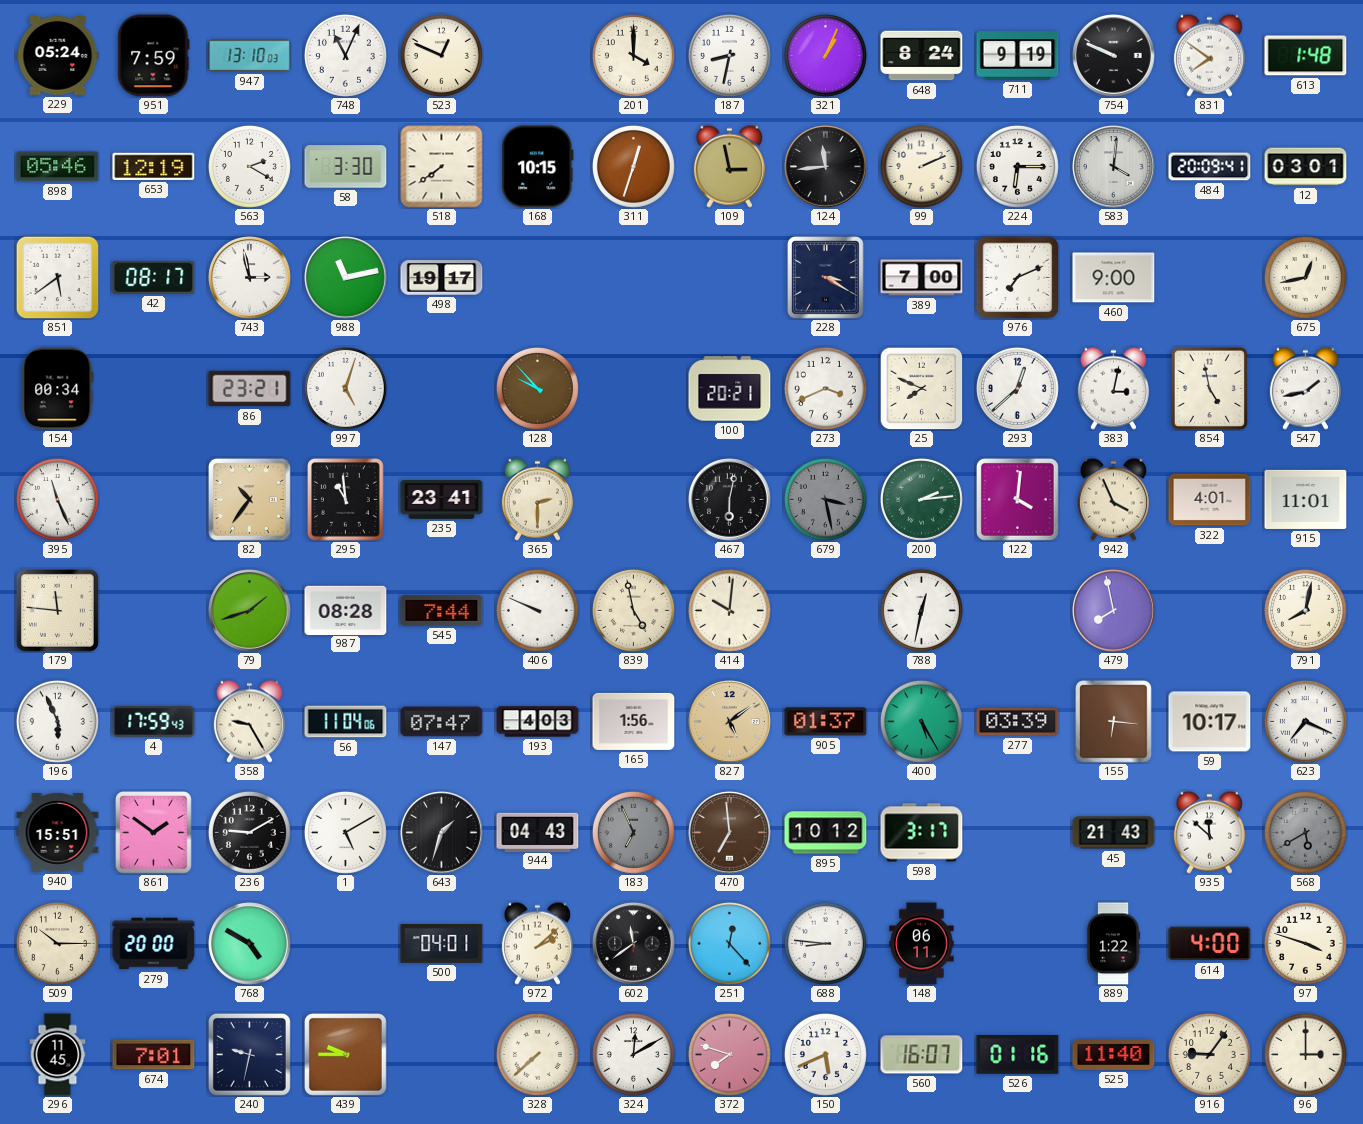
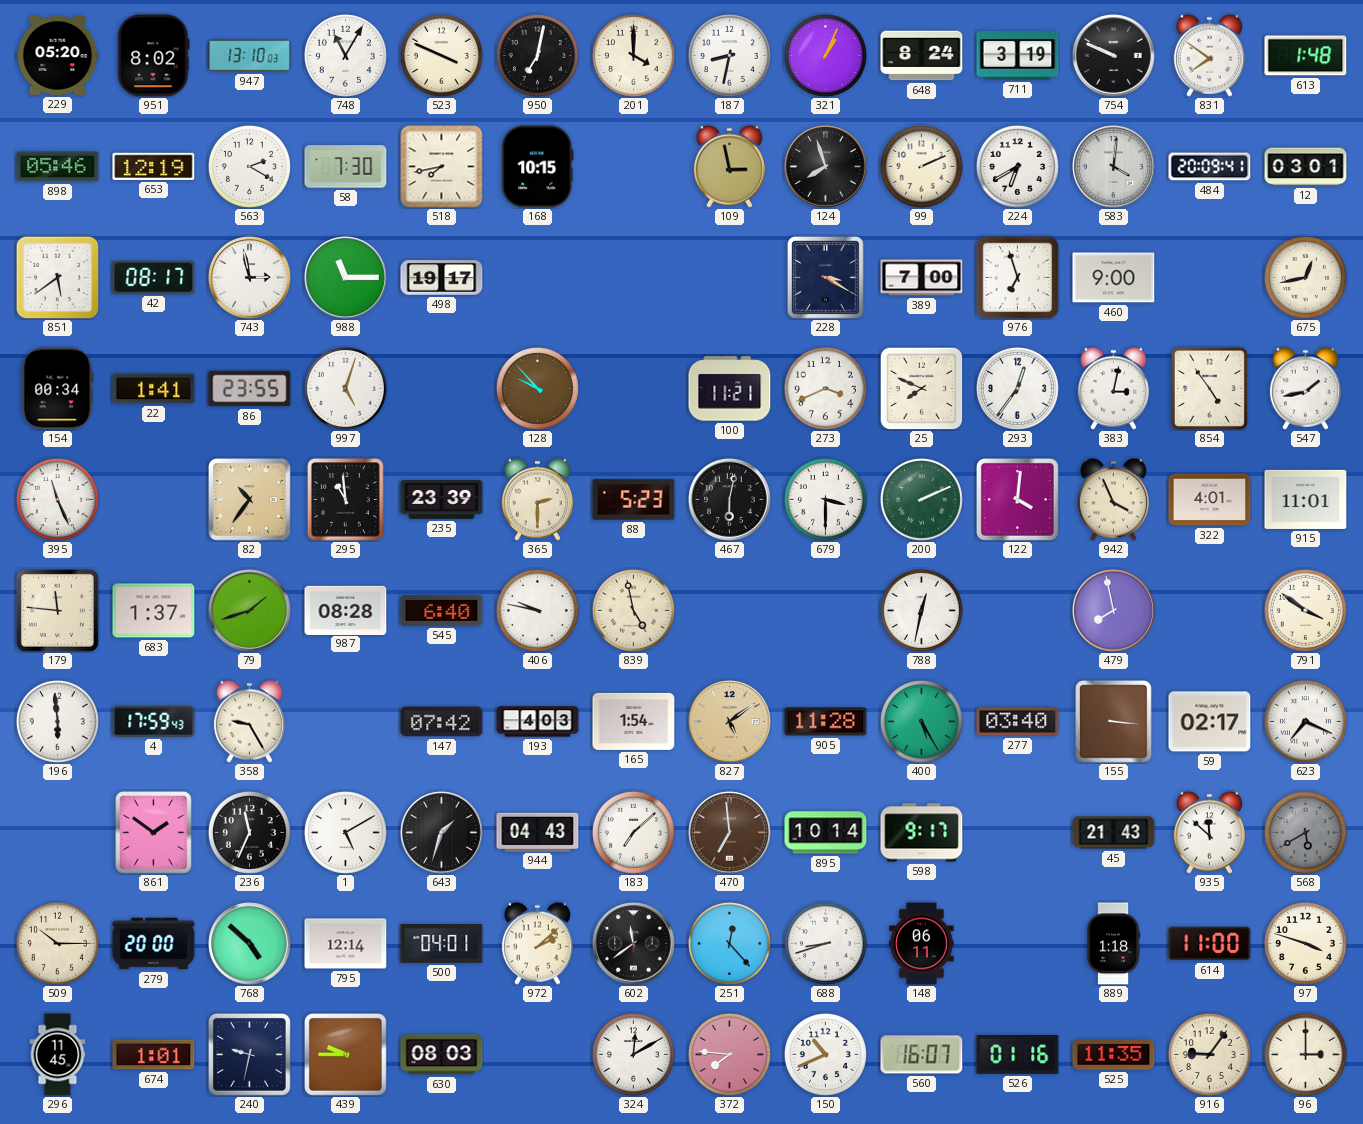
229: 05:24 -> 05:20 (58, 56)
951: 7:59 -> 8:02 (154, 56)
748: 11:04 -> 11:05 (345, 55)
523: 12:49 -> 3:49 (441, 55)
950: none -> 7:02 (537, 55)
711: 9:19 -> 3:19 (1018, 56)
58: 3:30 -> 7:30 (346, 167)
518: 7:39 -> 7:43 (442, 167)
311: 12:33 -> none (633, 166)
124: 11:44 -> 7:57 (826, 167)
224: 6:15 -> 6:40 (1017, 166)
988: 11:13 -> 11:15 (346, 278)
976: 7:11 -> 6:57 (1017, 277)
22: none -> 1:41 (154, 389)
86: 23:21 -> 23:55 (250, 389)
100: 20:21 -> 11:21 (730, 389)
293: 12:38 -> 12:36 (1017, 388)
854: 4:58 -> 4:54 (1209, 388)
235: 23:41 -> 23:39 (442, 500)
88: none -> 5:23 (634, 500)
679: 3:28 -> 3:30 (825, 499)
679 dial: grey -> white (825, 499)
200: 2:14 -> 2:11 (921, 499)
683: none -> 1:37 (154, 611)
545: 7:44 -> 6:40 (442, 610)
406: 9:49 -> 9:47 (537, 610)
414: 10:01 -> none (729, 610)
791: 8:02 -> 3:51 (1305, 610)
196: 5:56 -> 5:59 (57, 721)
56: 11:04 -> none (346, 722)
147: 07:47 -> 07:42 (442, 722)
165: 1:56 -> 1:54 (634, 721)
905: 01:37 -> 11:28 (826, 722)
277: 03:39 -> 03:40 (1018, 722)
155: 6:16 -> 3:16 (1114, 722)
59: 10:17 -> 02:17 (1210, 722)
940: 15:51 -> none (58, 832)
236: 9:10 -> 11:34 (249, 832)
183: 6:56 -> 7:08 (633, 832)
183 dial: grey -> white (633, 832)
895: 10:12 -> 10:14 (826, 833)
598: 3:17 -> 9:17 (922, 833)
768: 4:50 -> 4:52 (250, 944)
795: none -> 12:14 (346, 944)
688: 8:46 -> 8:42 (825, 943)
889: 1:22 -> 1:18 (1114, 944)
614: 4:00 -> 11:00 (1210, 944)
674: 7:01 -> 1:01 (154, 1055)
630: none -> 08:03 (442, 1055)
328: 7:38 -> none (537, 1054)
372: 7:48 -> 7:46 (729, 1054)
150: 5:41 -> 10:41 (825, 1054)
525: 11:40 -> 11:35 (1114, 1055)
